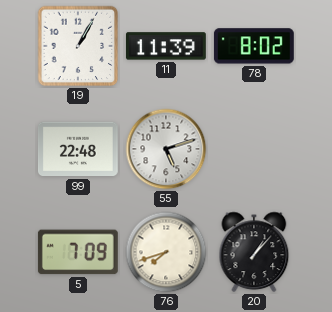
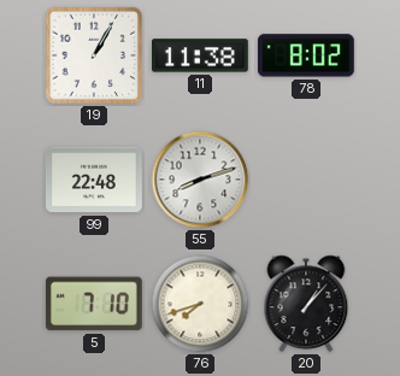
11: 11:39 -> 11:38 (200, 55)
55: 5:12 -> 8:12 (200, 180)
5: 7:09 -> 7:10 (94, 304)
